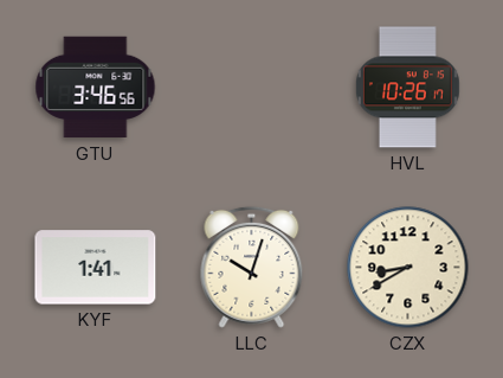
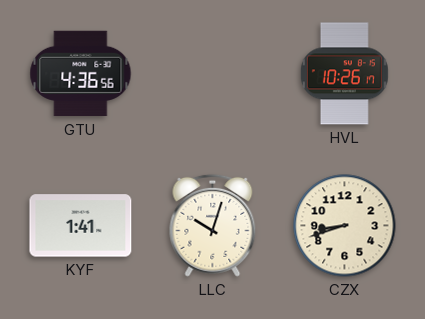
GTU: 3:46 -> 4:36 (81, 74)
CZX: 8:40 -> 8:42 (345, 226)
